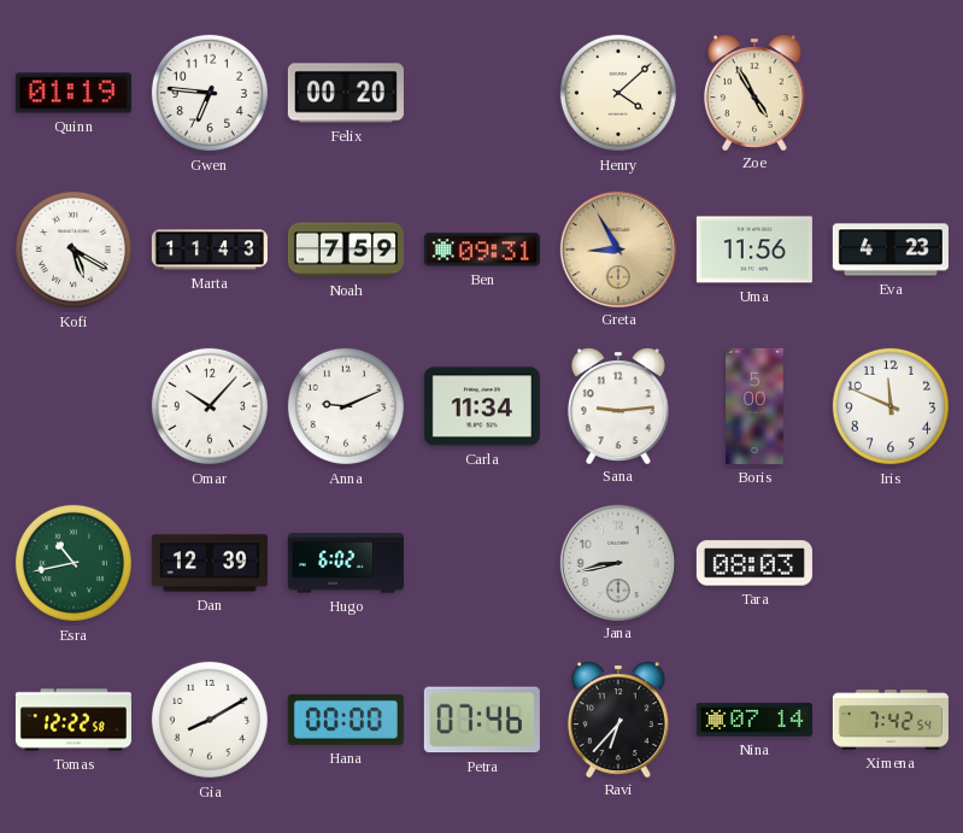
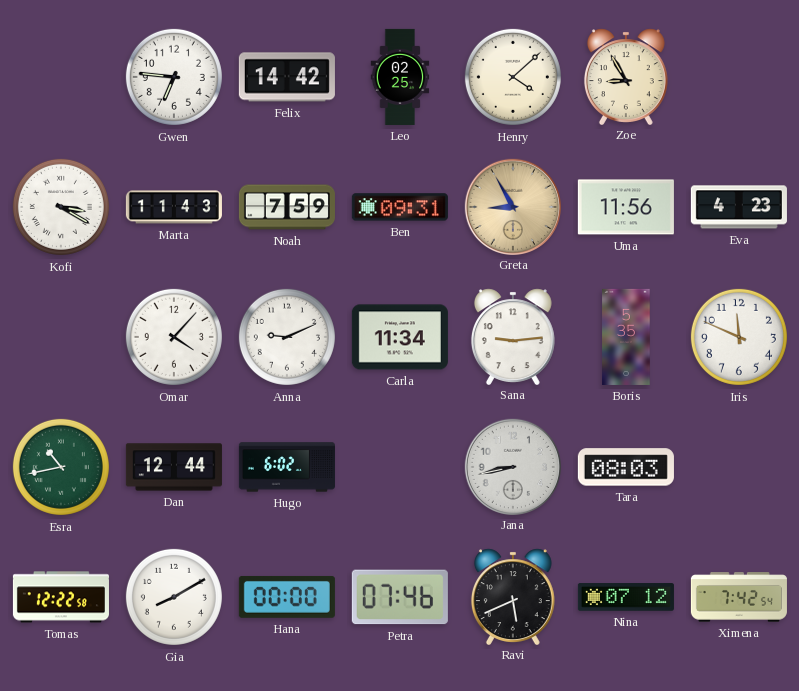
Quinn: 01:19 -> none (74, 93)
Felix: 00:20 -> 14:42 (287, 77)
Leo: none -> 02:25 (400, 77)
Zoe: 4:55 -> 8:55 (626, 76)
Kofi: 5:20 -> 3:20 (61, 207)
Omar: 10:07 -> 4:07 (174, 337)
Boris: 5:00 -> 5:35 (626, 337)
Dan: 12:39 -> 12:44 (174, 467)
Ravi: 6:37 -> 5:41 (513, 596)
Nina: 07:14 -> 07:12 (626, 597)
